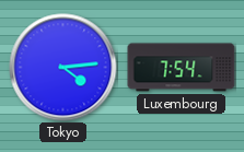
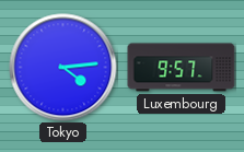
Luxembourg: 7:54 -> 9:57 (182, 68)
